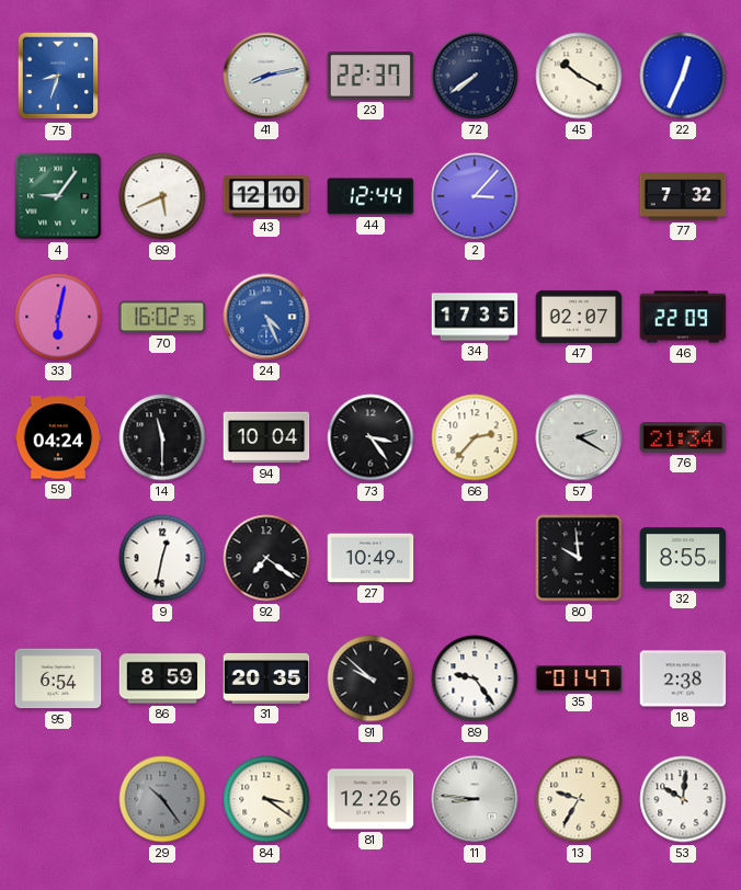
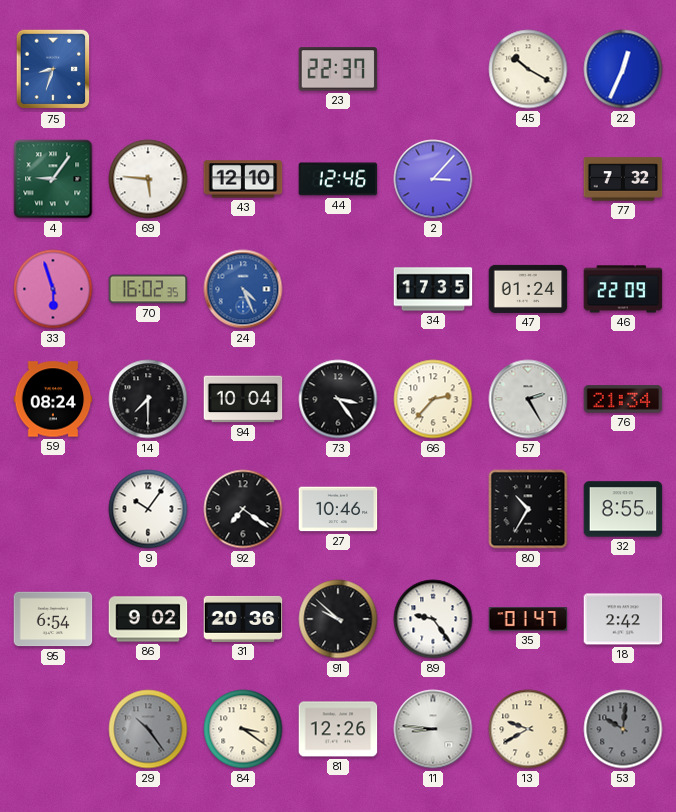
41: 8:13 -> none (266, 76)
72: 7:39 -> none (475, 76)
69: 5:41 -> 5:46 (148, 179)
44: 12:44 -> 12:46 (338, 179)
33: 6:02 -> 5:57 (53, 289)
47: 02:07 -> 01:24 (528, 289)
59: 04:24 -> 08:24 (53, 399)
14: 11:30 -> 7:30 (148, 399)
57: 2:20 -> 2:25 (528, 399)
9: 12:32 -> 10:06 (148, 509)
27: 10:49 -> 10:46 (338, 509)
80: 9:59 -> 10:35 (528, 509)
86: 8:59 -> 9:02 (148, 619)
31: 20:35 -> 20:36 (243, 619)
18: 2:38 -> 2:42 (623, 619)
13: 9:35 -> 9:40 (528, 729)
53 dial: white -> grey (623, 729)
